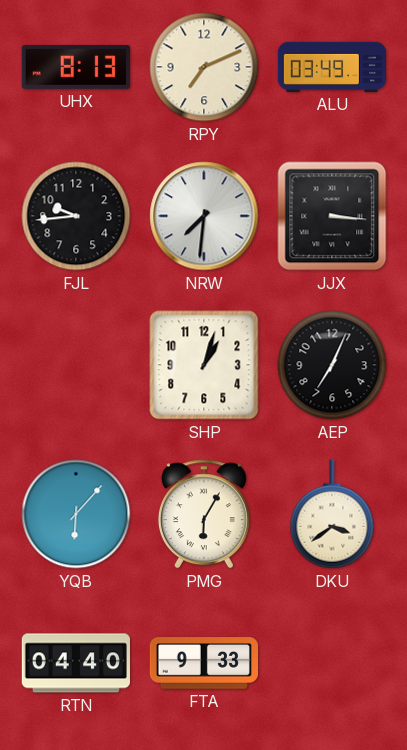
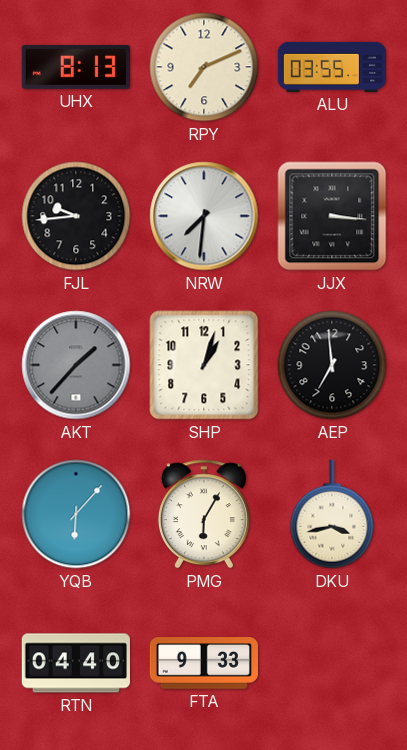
ALU: 03:49 -> 03:55 (331, 67)
AKT: none -> 1:37 (76, 365)
AEP: 7:04 -> 6:59 (332, 365)
DKU: 3:39 -> 3:43 (332, 514)
